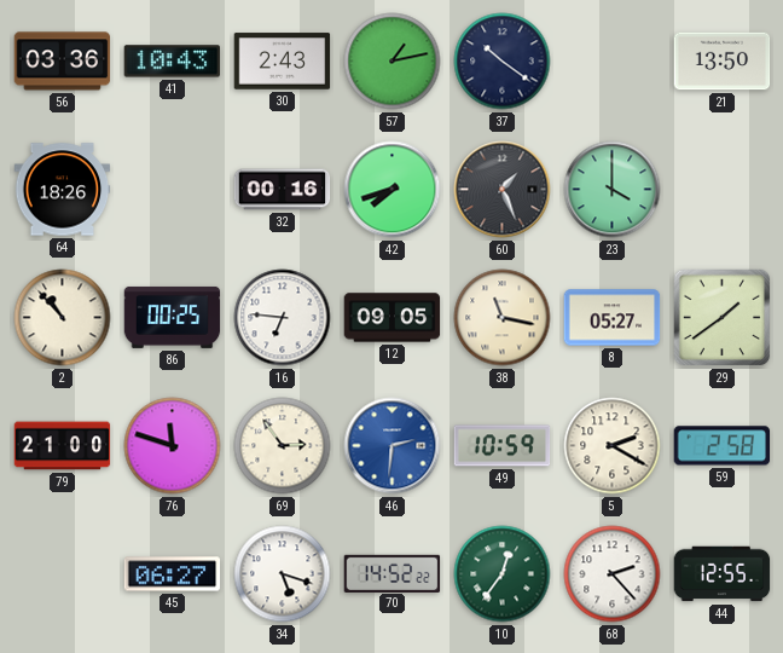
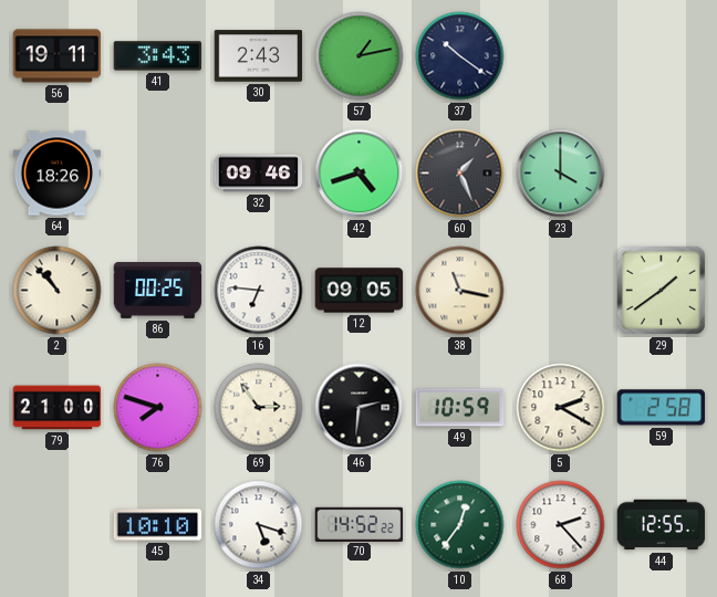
56: 03:36 -> 19:11 (58, 56)
41: 10:43 -> 3:43 (158, 56)
21: 13:50 -> none (723, 62)
32: 00:16 -> 09:46 (259, 174)
42: 7:42 -> 4:42 (360, 174)
8: 05:27 -> none (613, 318)
76: 11:48 -> 7:48 (158, 408)
46 dial: blue -> black (360, 408)
45: 06:27 -> 10:10 (158, 525)
